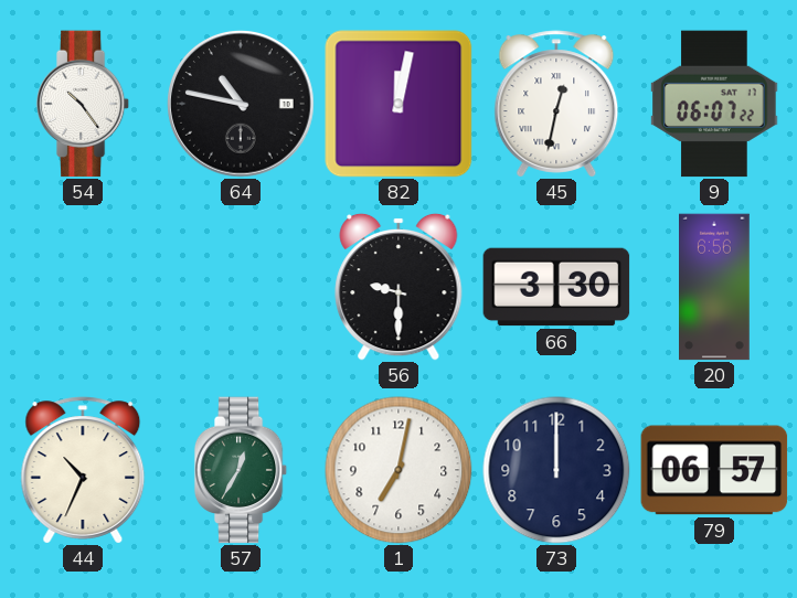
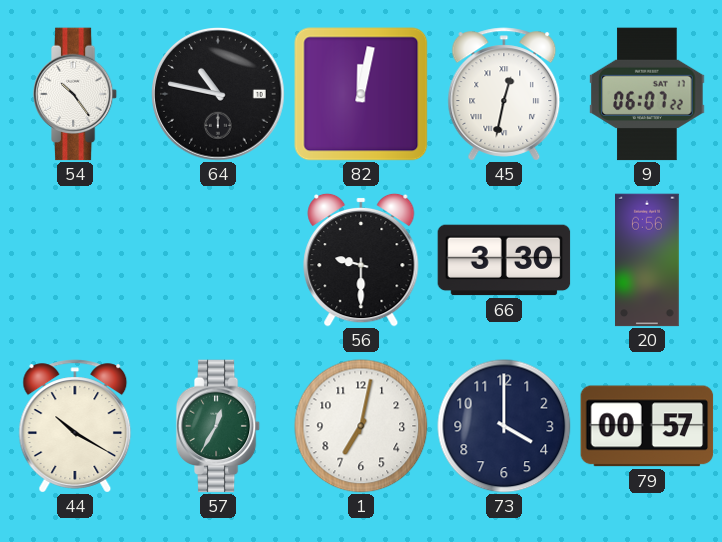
44: 10:34 -> 10:20 (75, 426)
73: 12:00 -> 4:00 (504, 426)
79: 06:57 -> 00:57 (647, 426)
